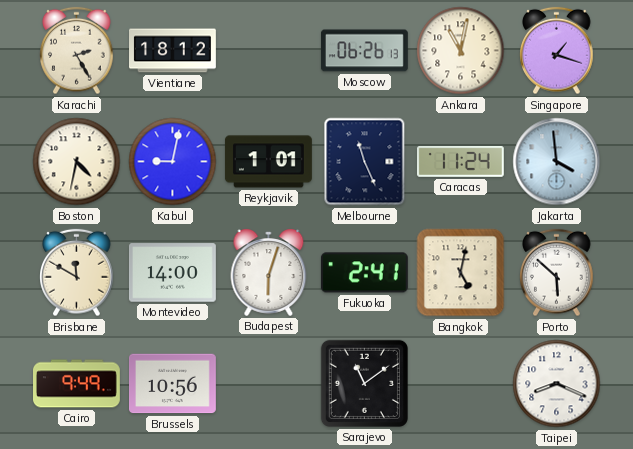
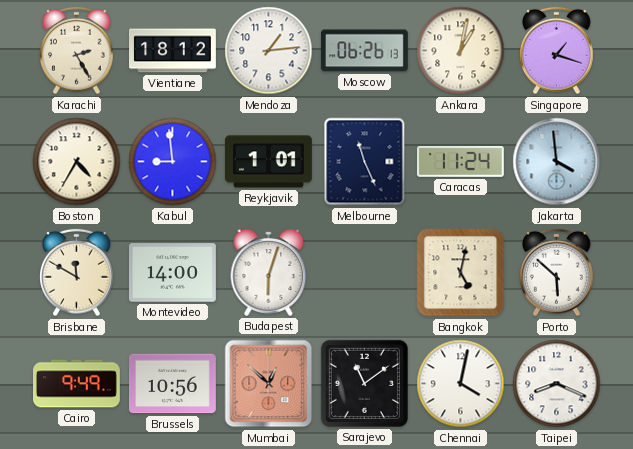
Mendoza: none -> 1:14 (269, 51)
Ankara: 11:02 -> 1:02 (461, 51)
Boston: 4:32 -> 4:35 (77, 162)
Kabul: 9:02 -> 8:59 (173, 162)
Fukuoka: 2:41 -> none (364, 273)
Mumbai: none -> 12:52 (269, 384)
Chennai: none -> 4:02 (461, 384)
